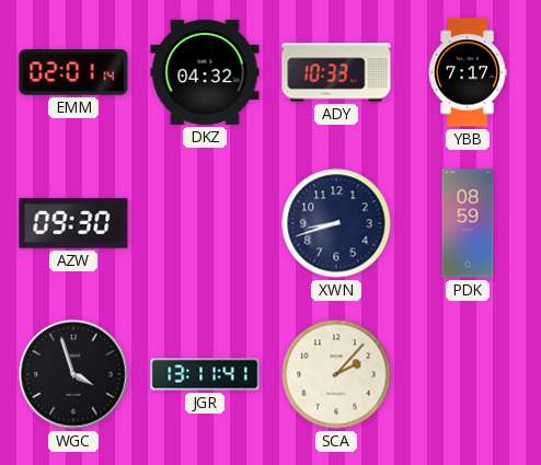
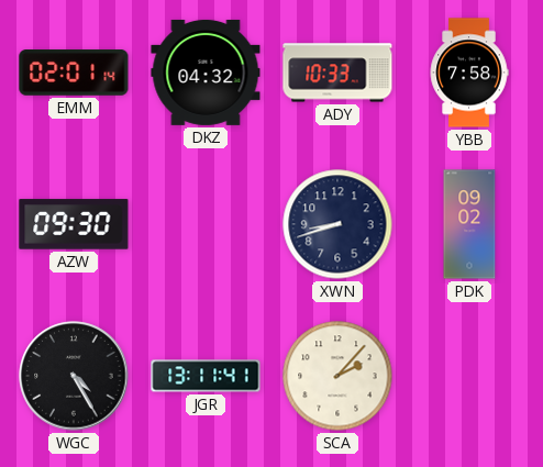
YBB: 7:17 -> 7:58 (469, 73)
PDK: 08:59 -> 09:02 (469, 224)
WGC: 3:57 -> 4:25 (74, 376)
